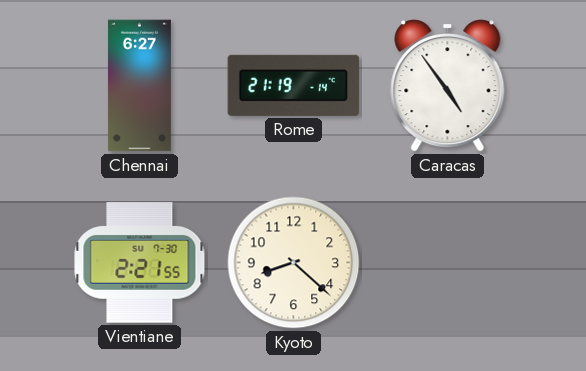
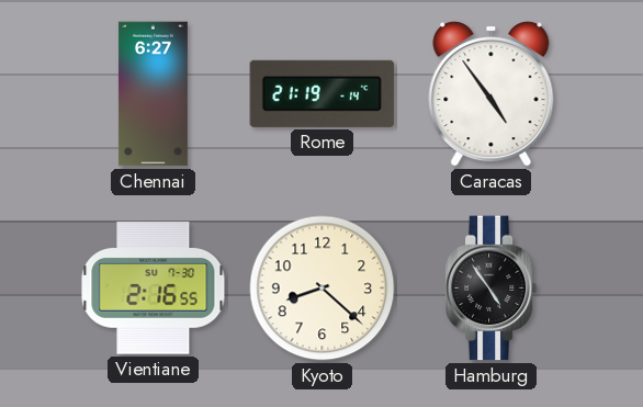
Vientiane: 2:21 -> 2:16 (154, 289)
Hamburg: none -> 4:54 (492, 289)
